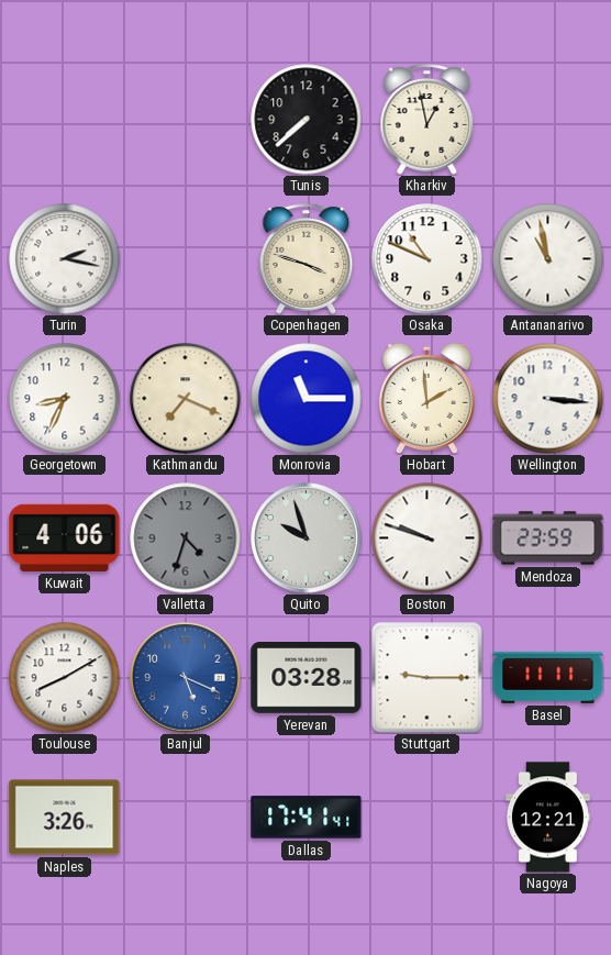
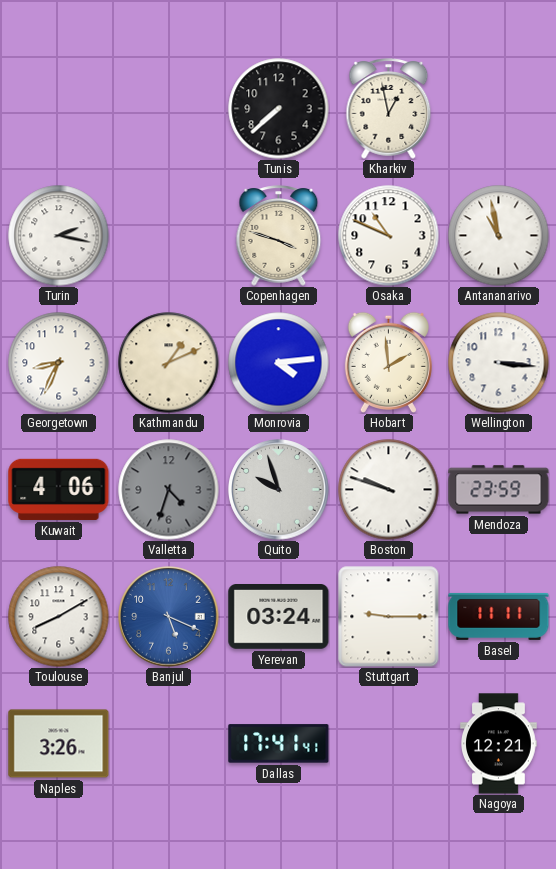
Kathmandu: 7:19 -> 1:11 (169, 363)
Monrovia: 11:15 -> 4:14 (279, 363)
Yerevan: 03:28 -> 03:24 (279, 617)
